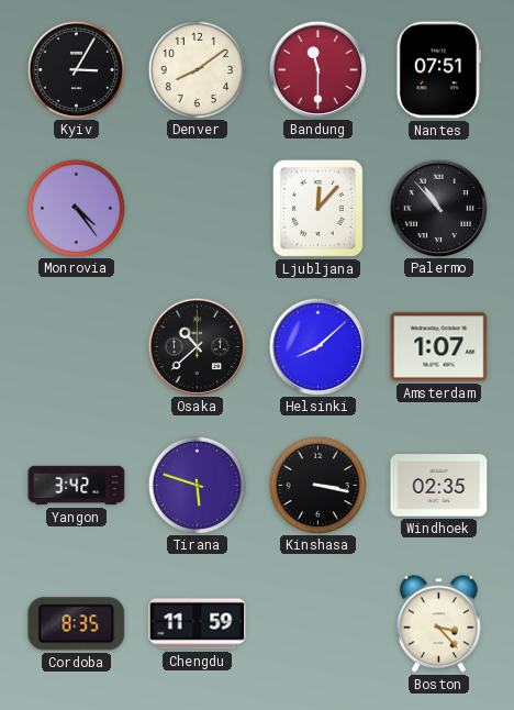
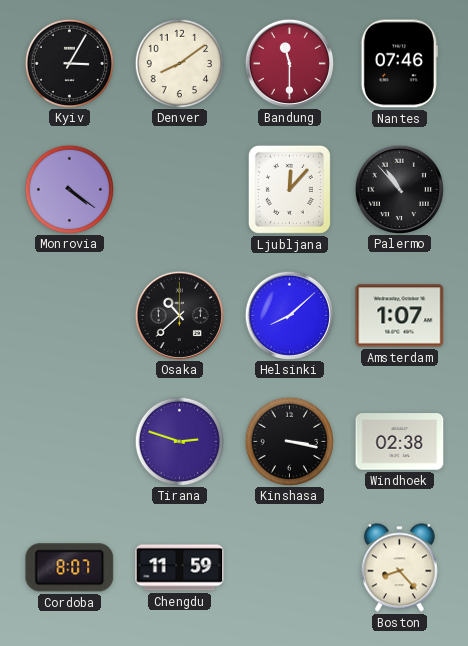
Nantes: 07:51 -> 07:46 (399, 64)
Monrovia: 4:24 -> 4:21 (69, 189)
Yangon: 3:42 -> none (77, 486)
Tirana: 5:48 -> 2:48 (179, 441)
Windhoek: 02:35 -> 02:38 (400, 442)
Cordoba: 8:35 -> 8:07 (70, 568)
Boston: 3:23 -> 8:23 (399, 568)
